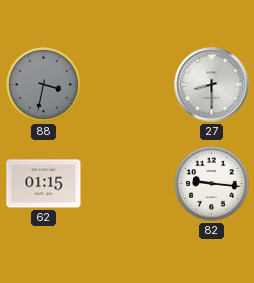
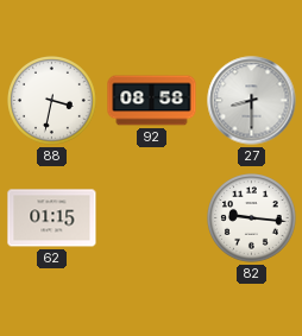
88 dial: grey -> white (52, 101)
92: none -> 08:58 (152, 101)
